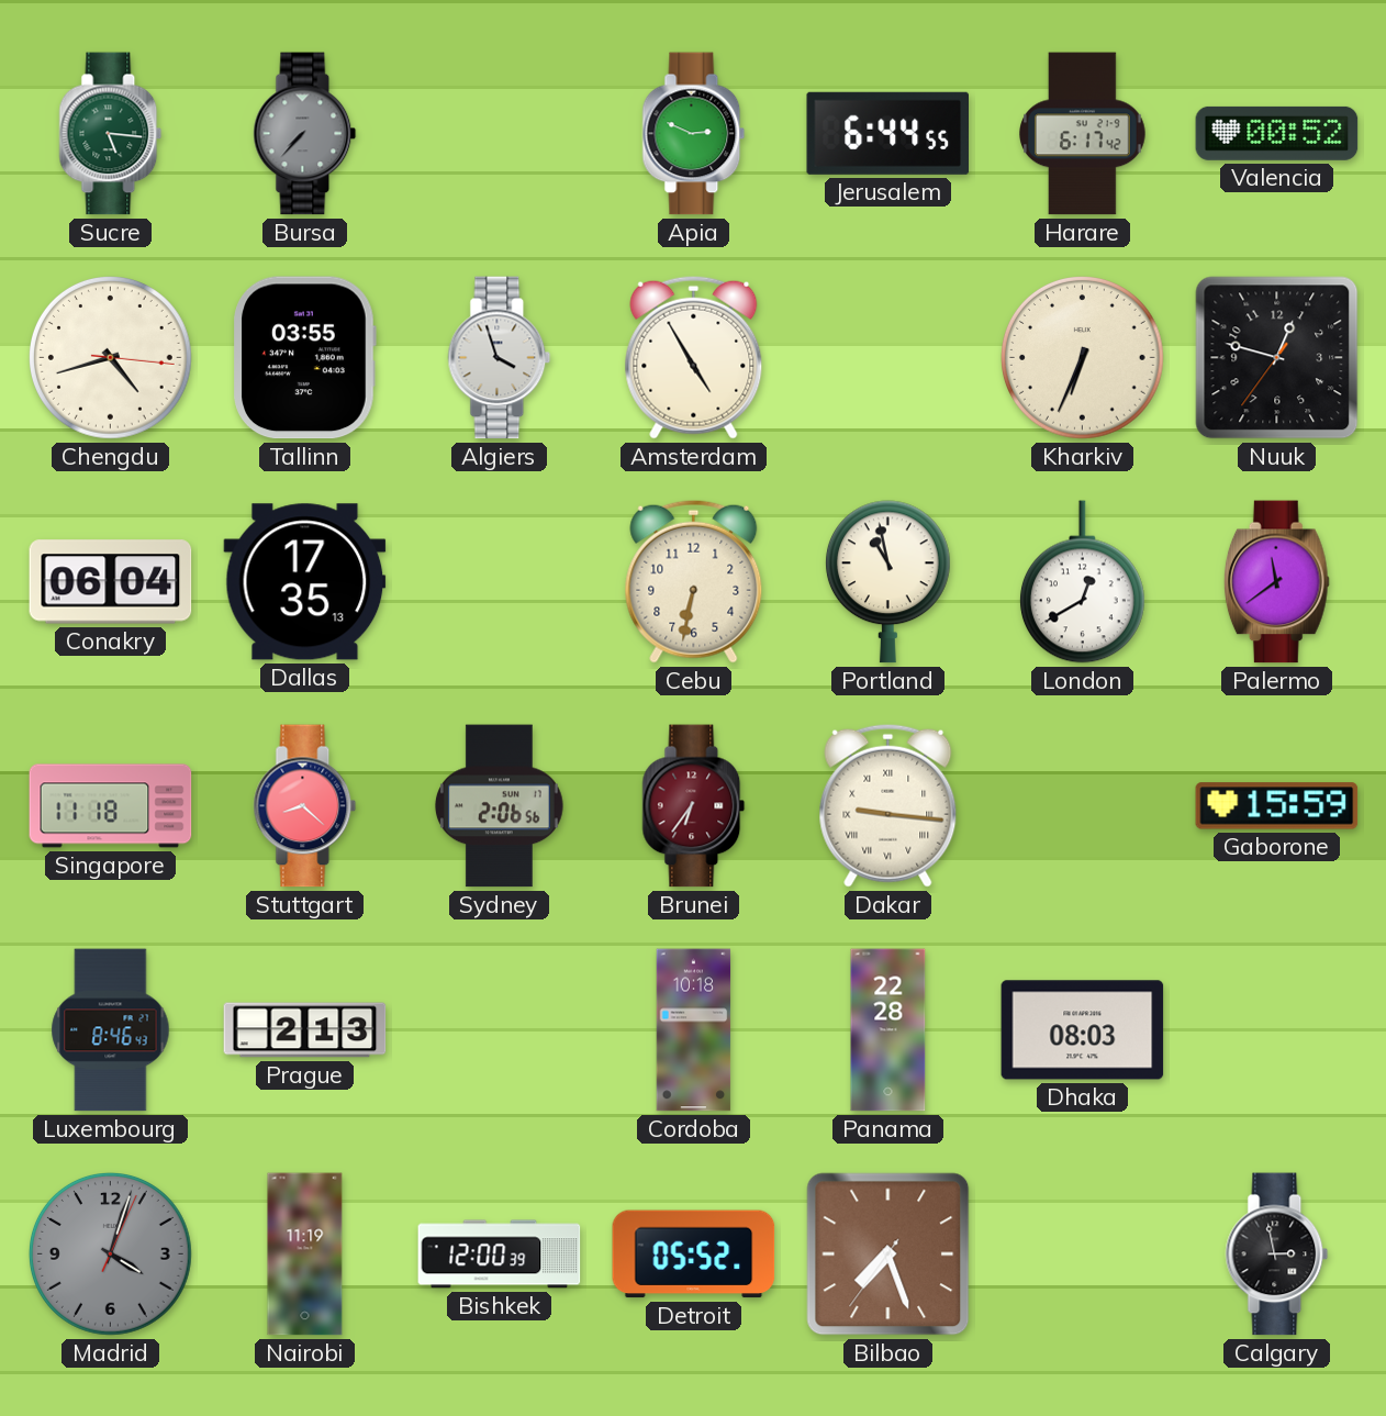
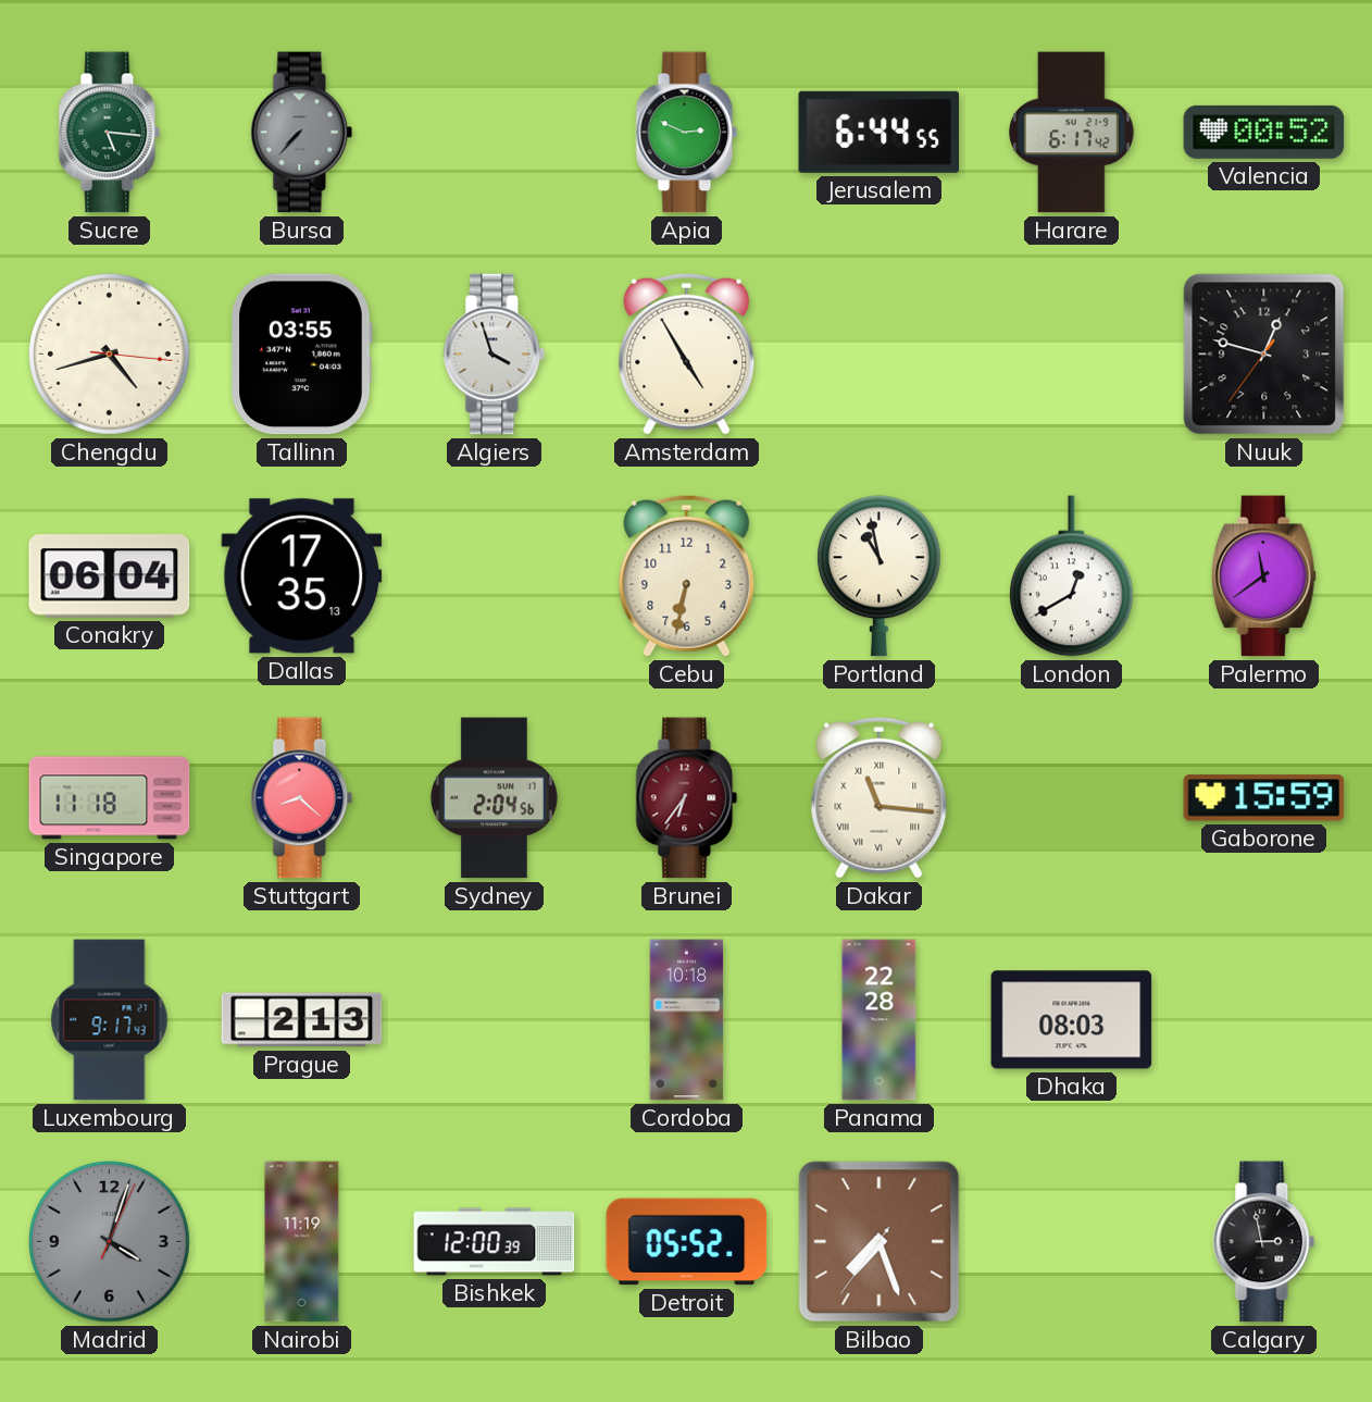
Kharkiv: 6:34 -> none (1083, 358)
Sydney: 2:06 -> 2:04 (495, 798)
Dakar: 9:16 -> 11:16 (880, 797)
Luxembourg: 8:46 -> 9:17 (110, 1020)
